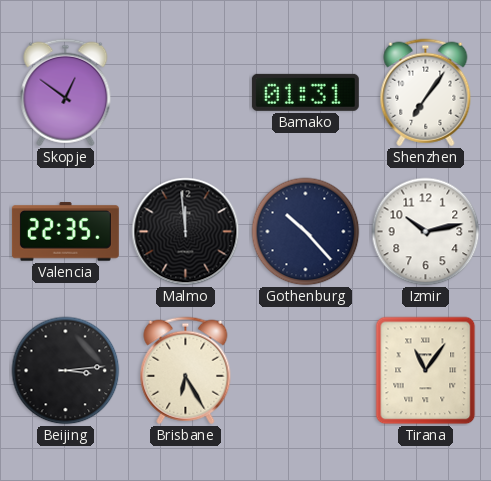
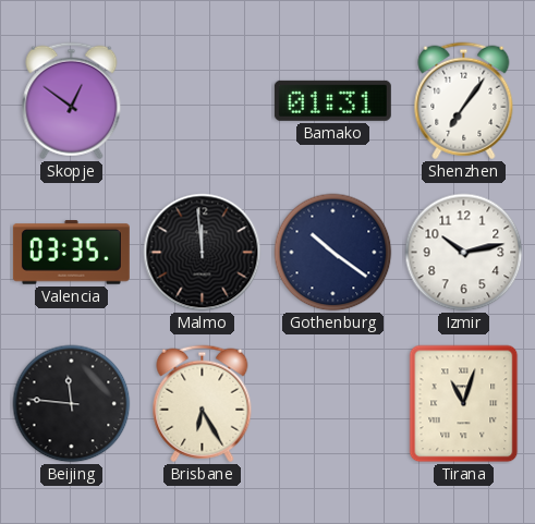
Valencia: 22:35 -> 03:35 (71, 253)
Gothenburg: 10:23 -> 10:21 (333, 253)
Beijing: 3:14 -> 11:46 (72, 404)
Tirana: 11:06 -> 11:03 (464, 404)
